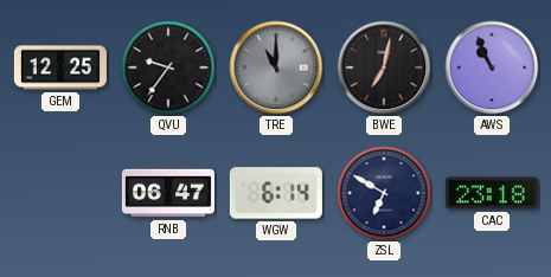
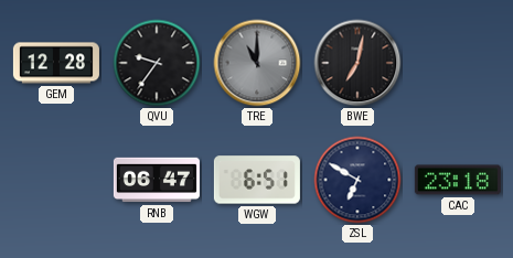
GEM: 12:25 -> 12:28 (56, 63)
AWS: 10:56 -> none (492, 67)
WGW: 6:14 -> 6:51 (257, 180)
